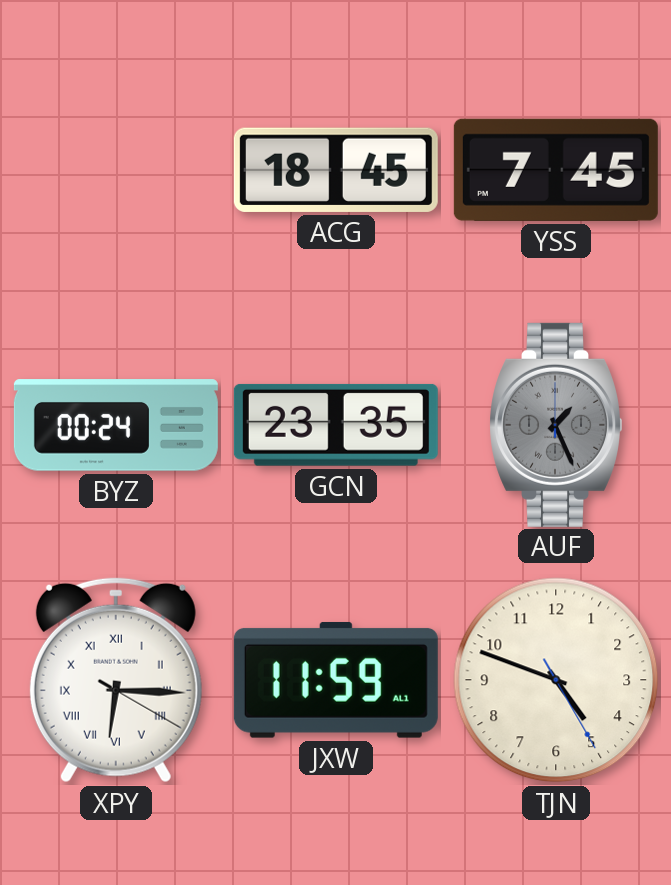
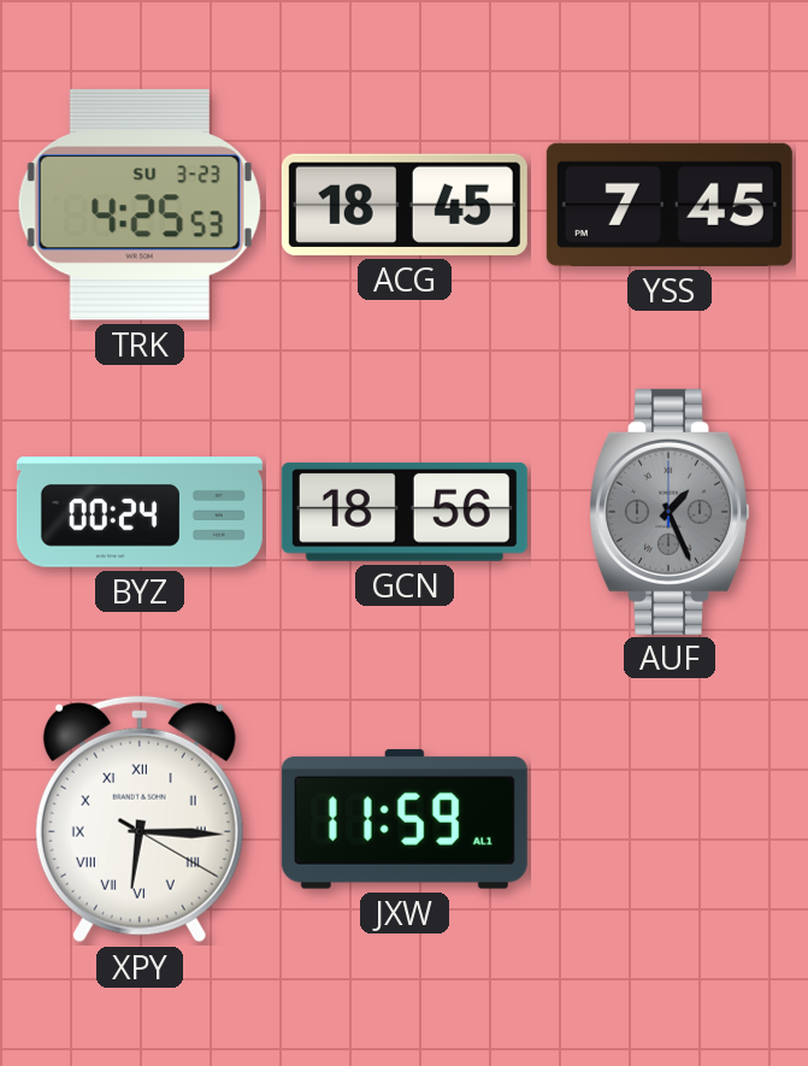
TRK: none -> 4:25 (140, 205)
GCN: 23:35 -> 18:56 (405, 512)
TJN: 4:48 -> none (556, 680)
